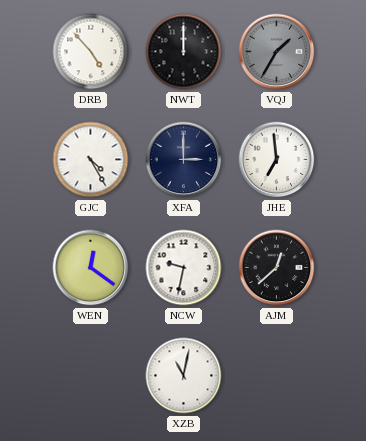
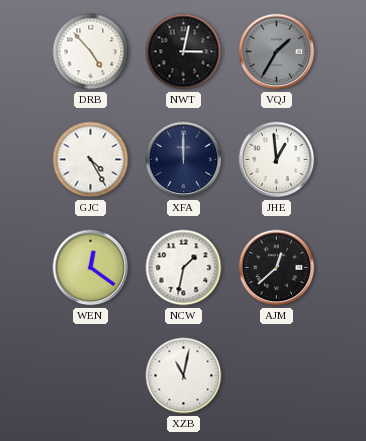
NWT: 12:00 -> 3:02 (184, 52)
XFA: 3:00 -> 12:00 (184, 160)
JHE: 6:59 -> 12:59 (277, 160)
NCW: 9:32 -> 1:32 (184, 268)
